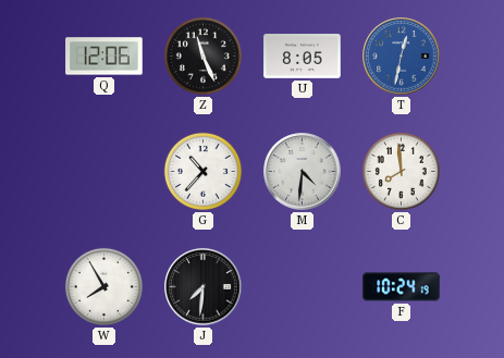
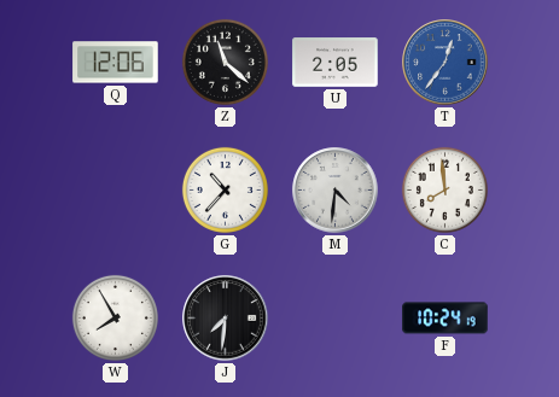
Z: 11:26 -> 11:22 (225, 62)
U: 8:05 -> 2:05 (336, 63)
T: 12:32 -> 12:36 (446, 63)
